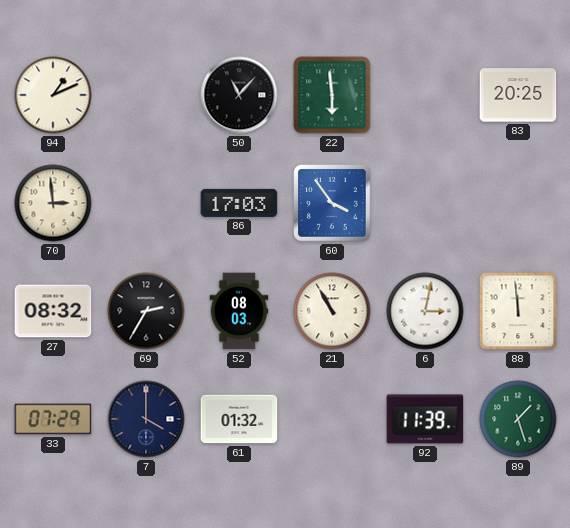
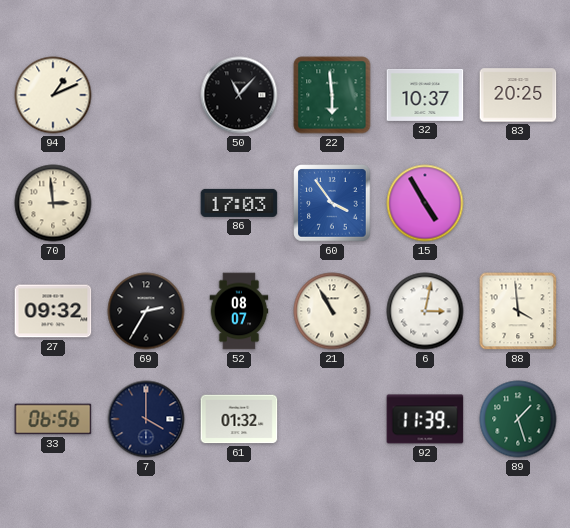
32: none -> 10:37 (425, 95)
15: none -> 4:55 (425, 203)
27: 08:32 -> 09:32 (53, 311)
52: 08:03 -> 08:07 (239, 311)
88: 11:59 -> 3:59 (518, 311)
33: 07:29 -> 06:56 (53, 419)
